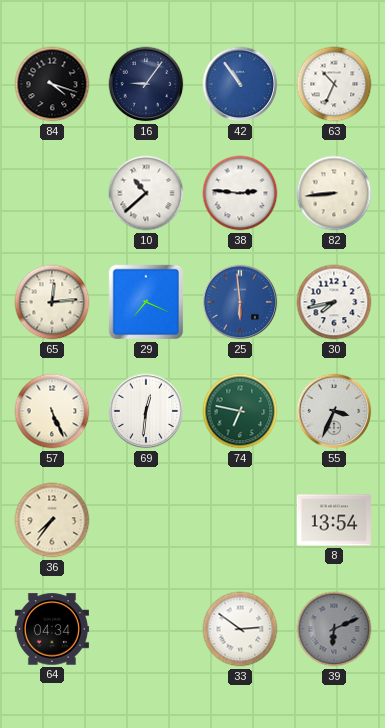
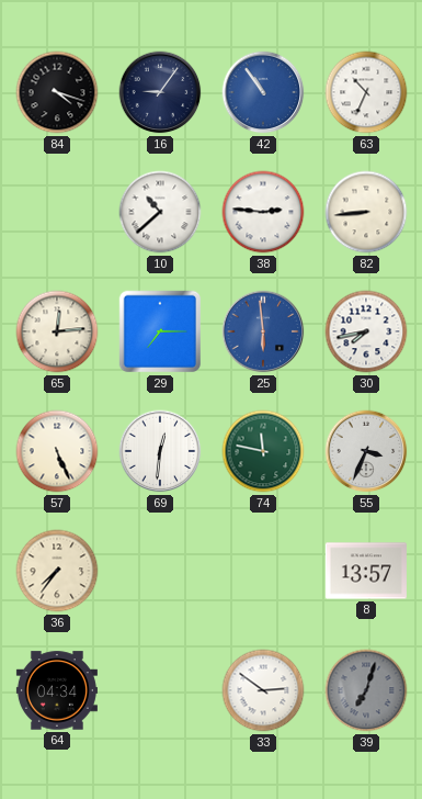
29: 7:19 -> 7:15 (160, 331)
74: 6:47 -> 11:47 (263, 451)
8: 13:54 -> 13:57 (366, 571)
39: 6:11 -> 7:03 (366, 690)
